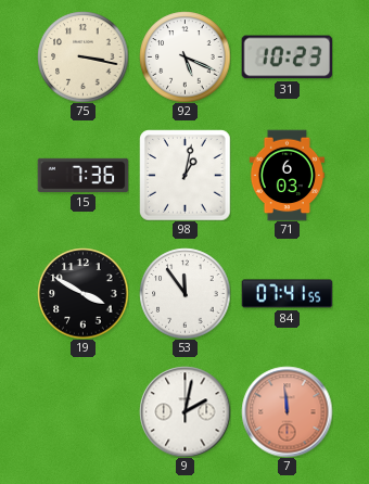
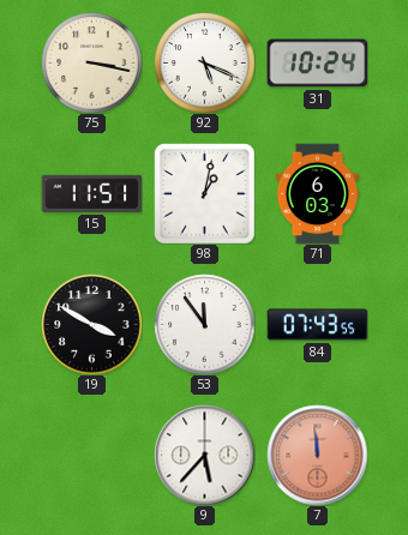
31: 10:23 -> 10:24 (317, 64)
15: 7:36 -> 11:51 (91, 193)
84: 07:41 -> 07:43 (317, 325)
9: 2:02 -> 5:37 (204, 455)
